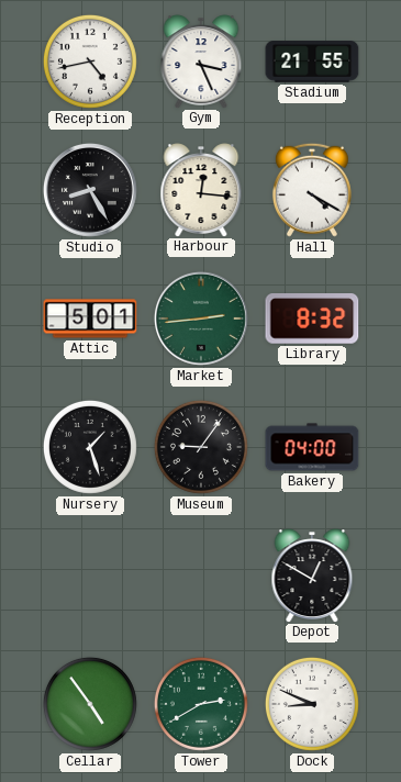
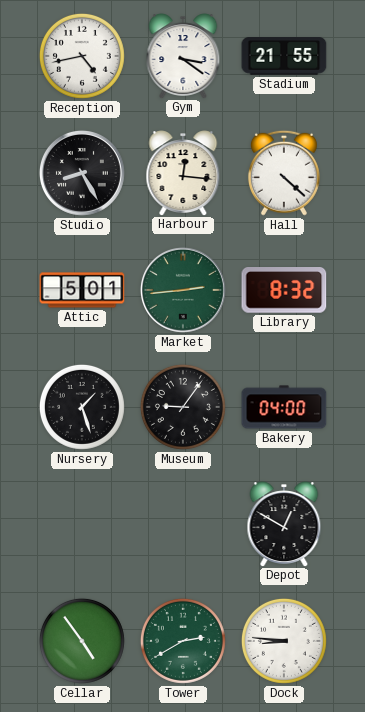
Gym: 3:26 -> 3:21 (183, 56)
Hall: 4:20 -> 4:22 (284, 173)
Dock: 8:49 -> 8:46 (284, 641)
